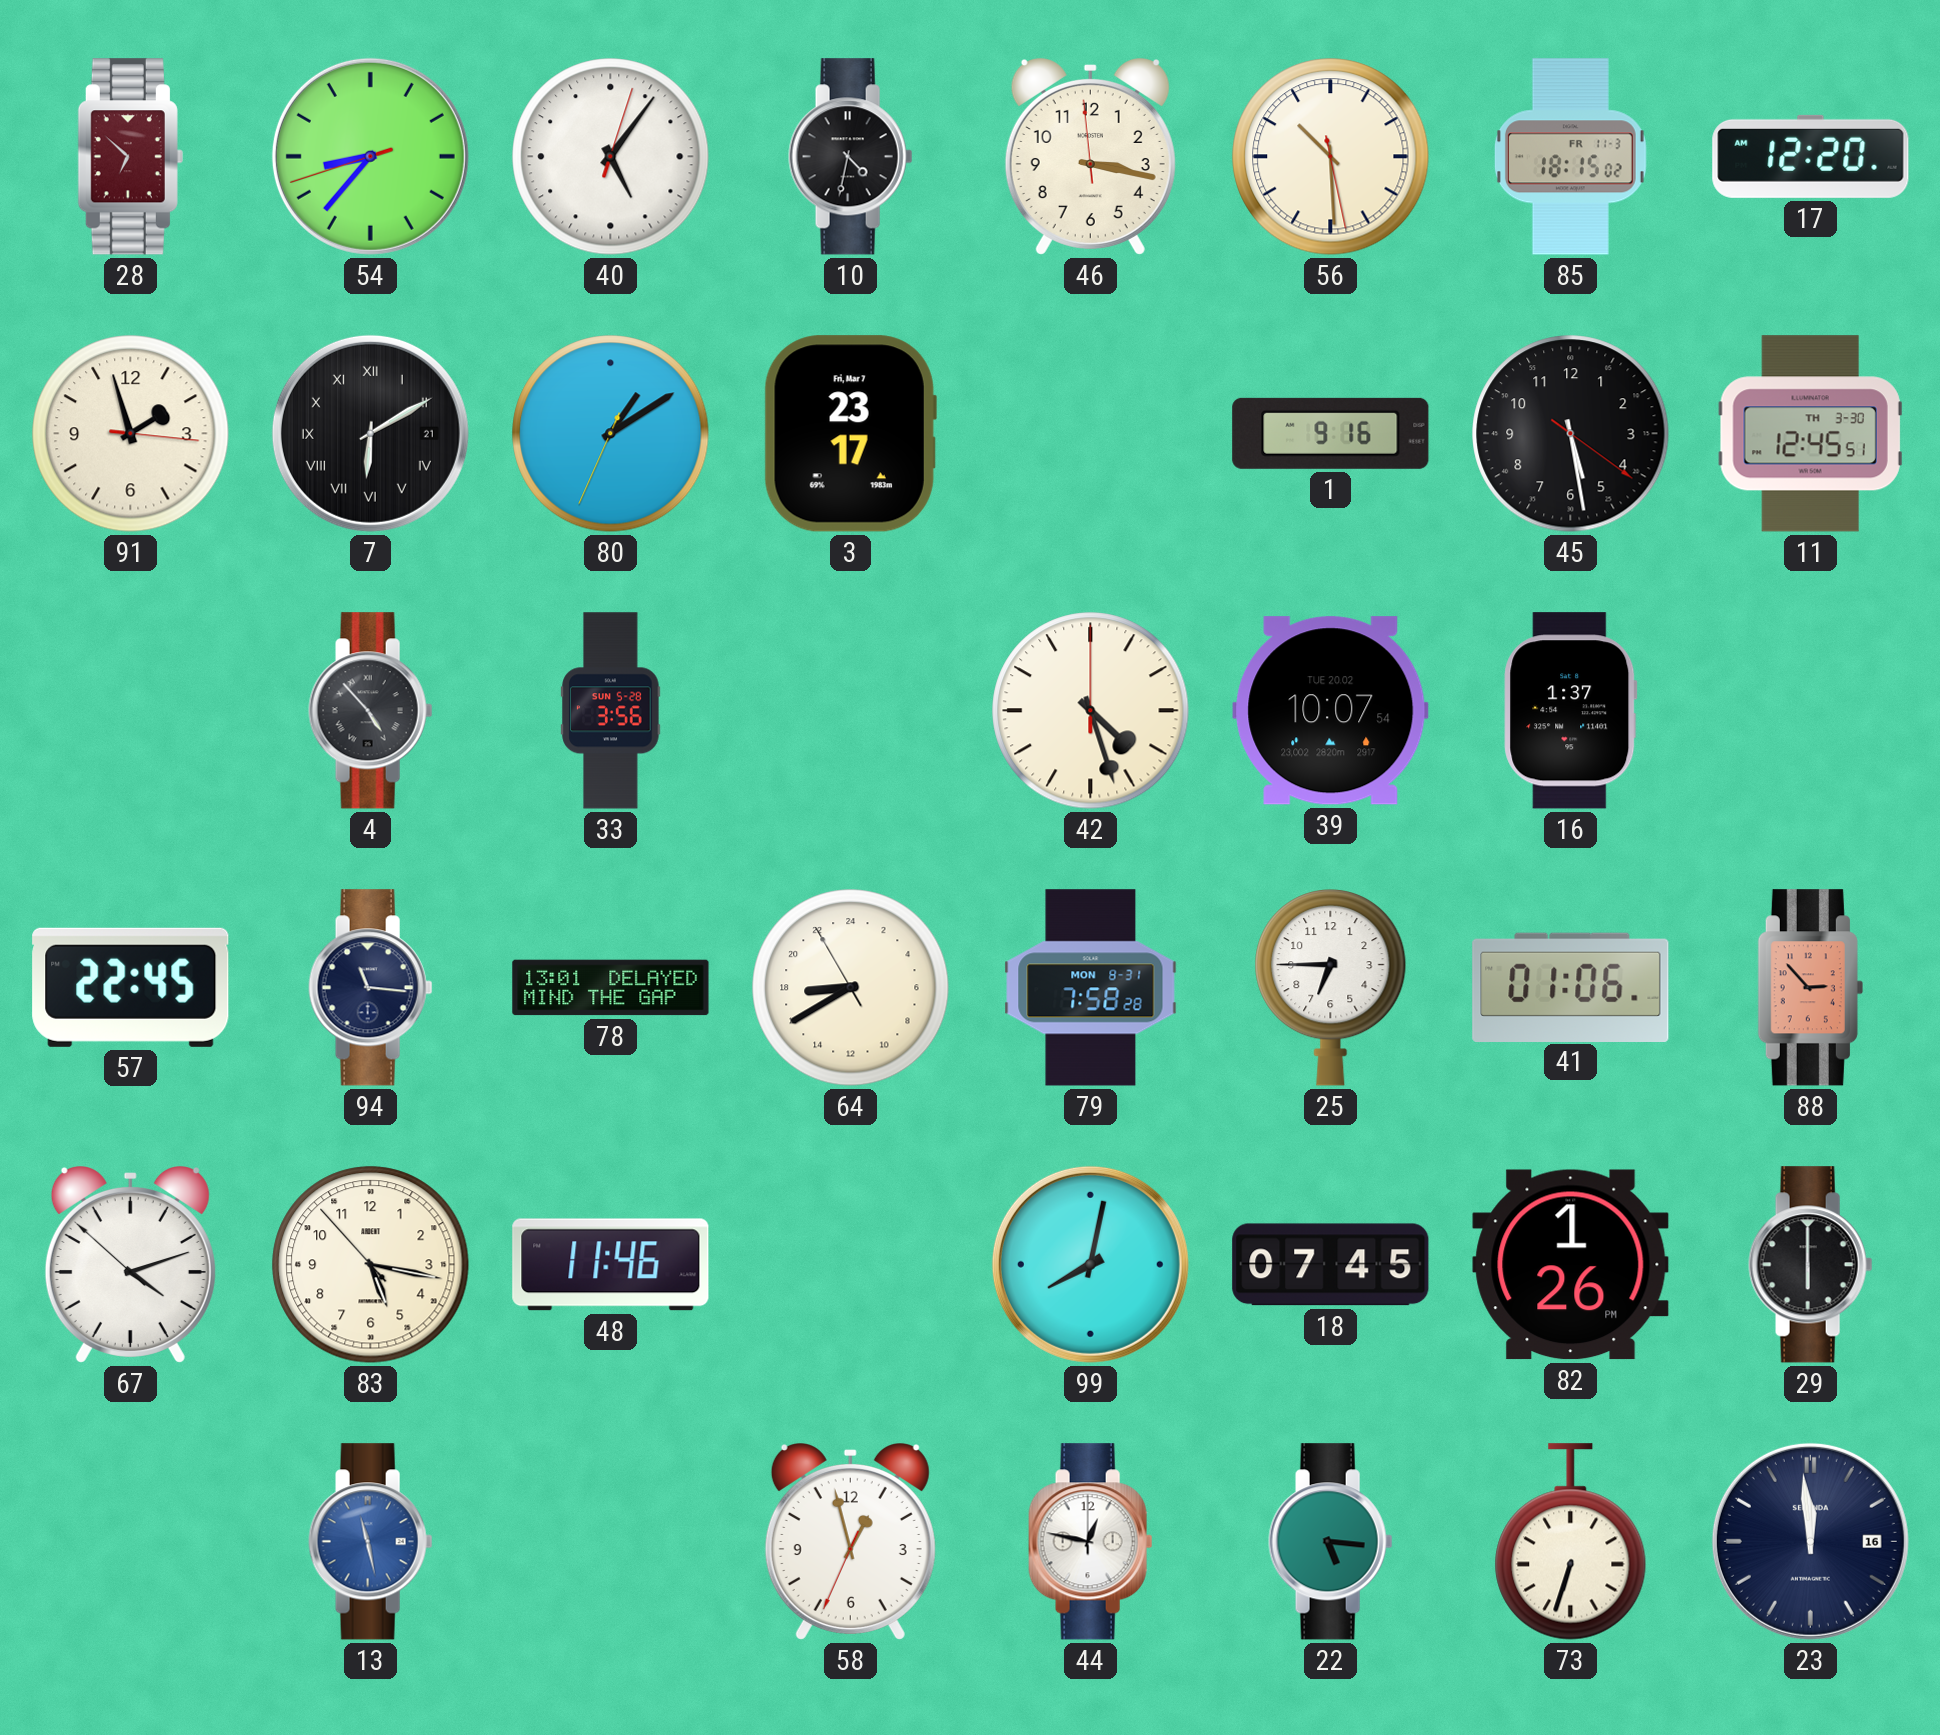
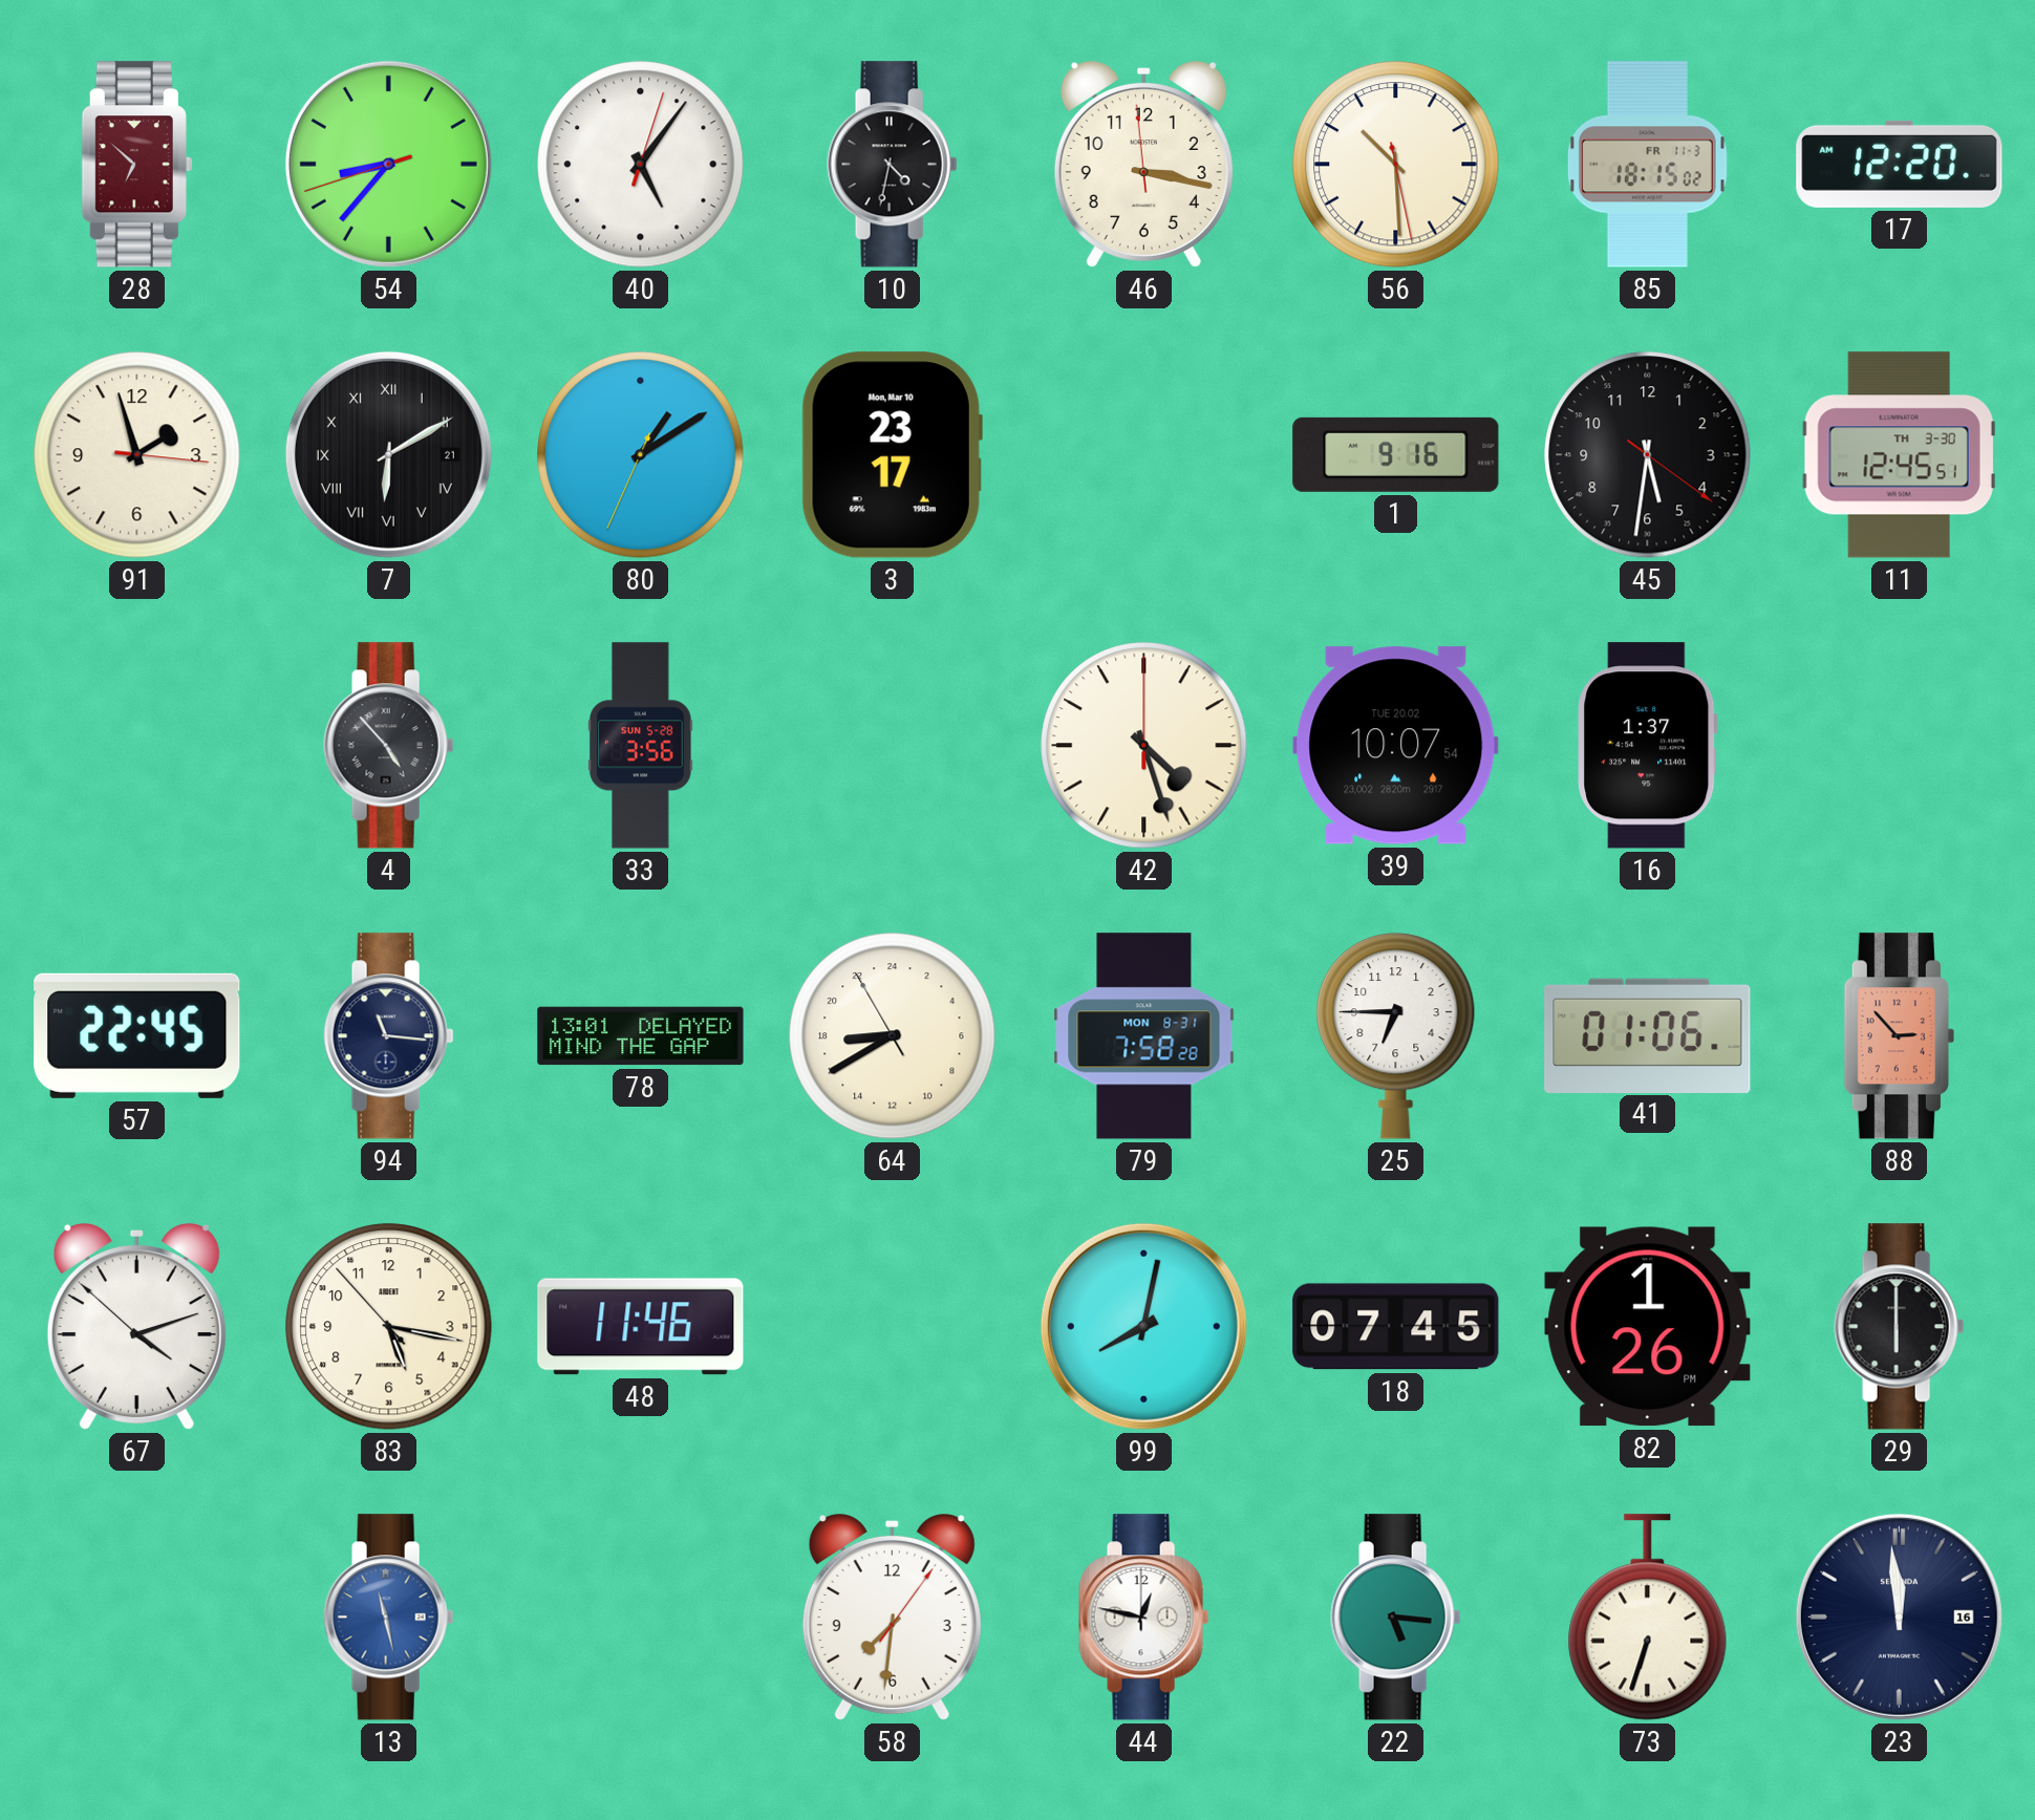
3 date: Fri, Mar 7 -> Mon, Mar 10 (892, 455)
45: 5:28 -> 5:31 (1648, 455)
58: 12:57 -> 7:31 (892, 1618)
